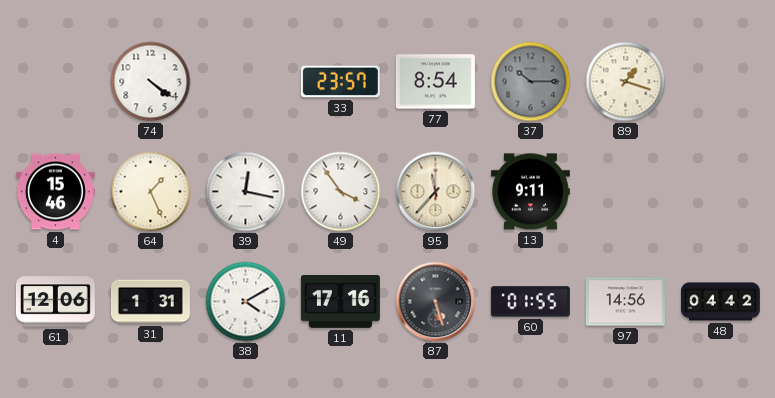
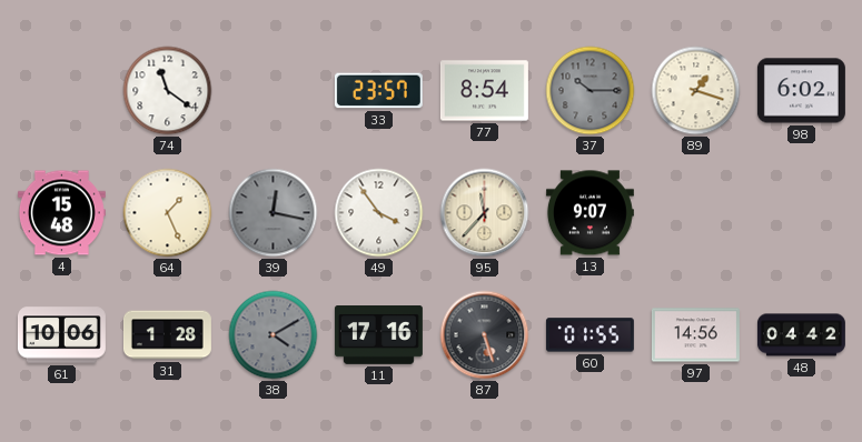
74: 4:21 -> 11:21 (168, 91)
98: none -> 6:02 (801, 91)
4: 15:46 -> 15:48 (61, 213)
39 dial: white -> grey (274, 213)
13: 9:11 -> 9:07 (589, 213)
61: 12:06 -> 10:06 (61, 335)
31: 1:31 -> 1:28 (167, 335)
38 dial: white -> grey (274, 335)
